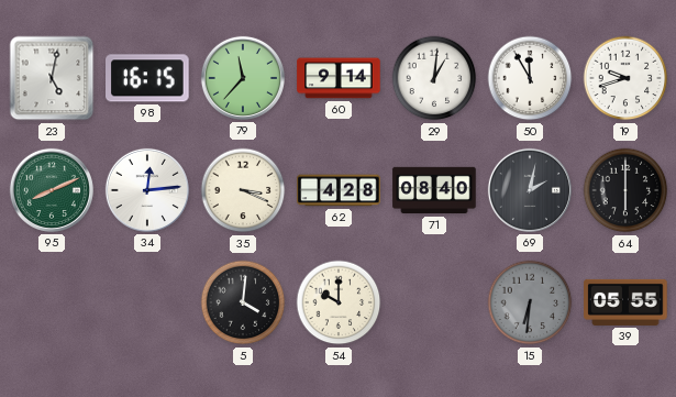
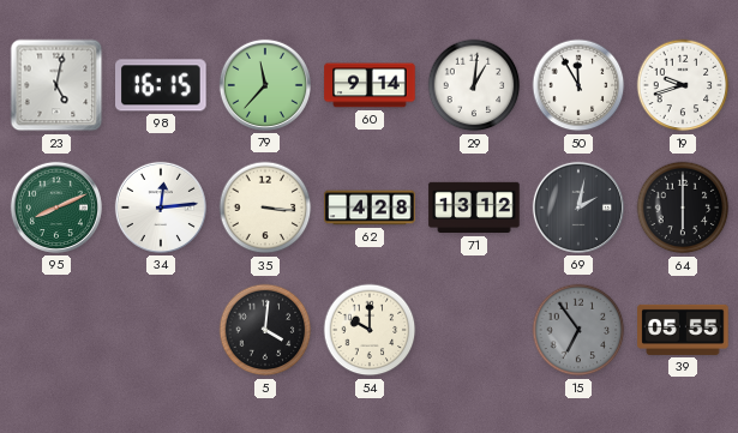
35: 3:19 -> 3:16 (265, 208)
71: 08:40 -> 13:12 (474, 208)
15: 6:31 -> 6:54 (578, 330)
